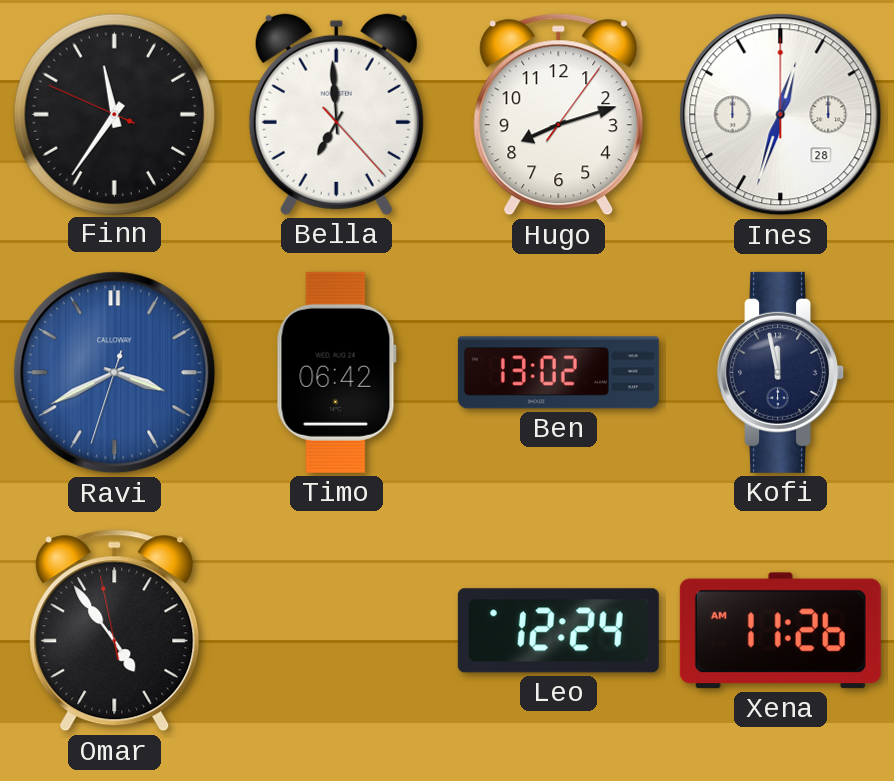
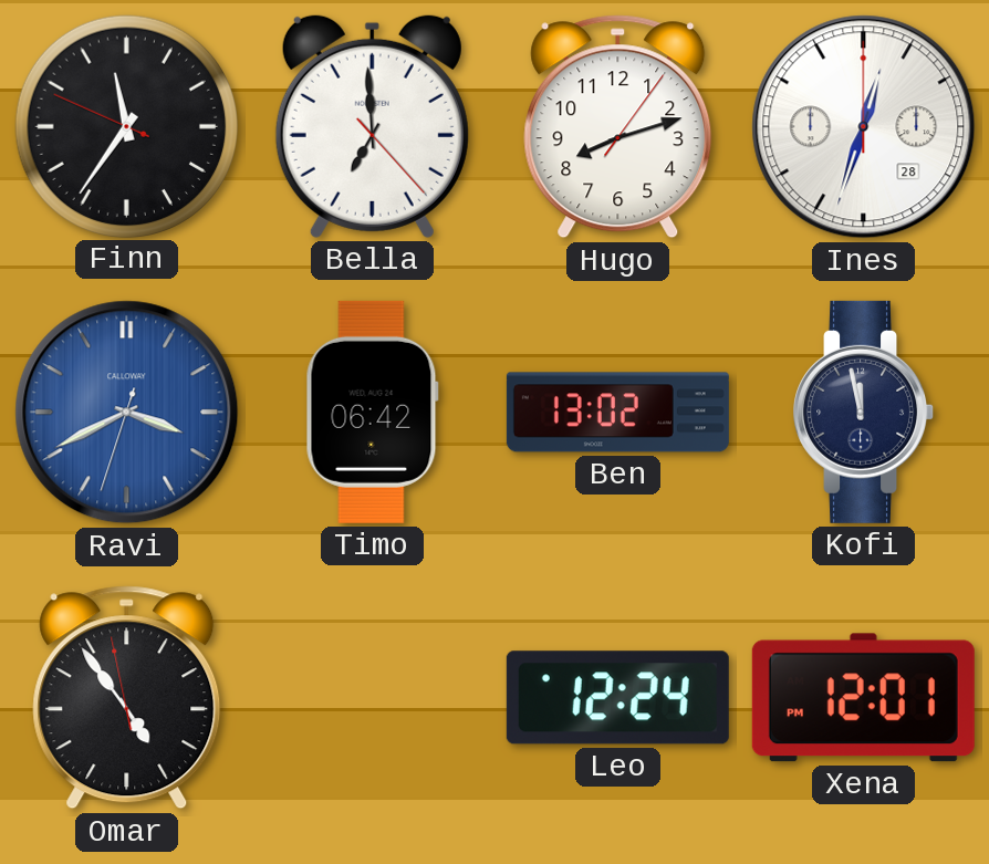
Xena: 11:26 -> 12:01 (863, 698)
